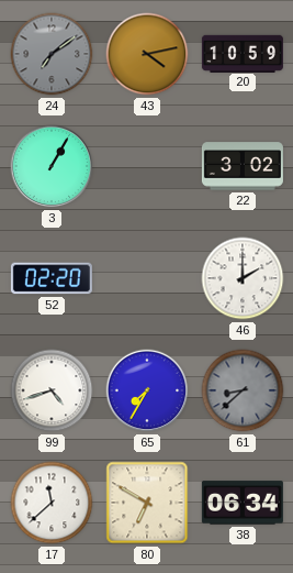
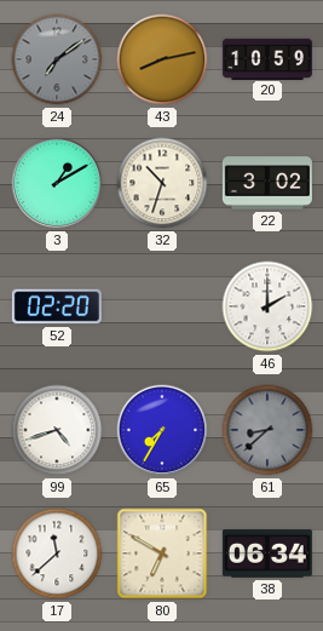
43: 4:13 -> 8:13 (162, 59)
3: 1:05 -> 1:10 (57, 183)
32: none -> 10:33 (162, 183)
